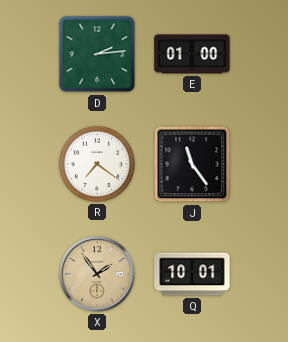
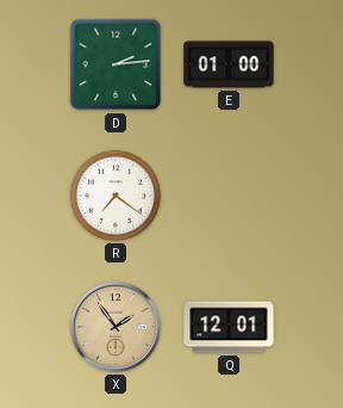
J: 11:24 -> none (192, 164)
Q: 10:01 -> 12:01 (229, 327)
